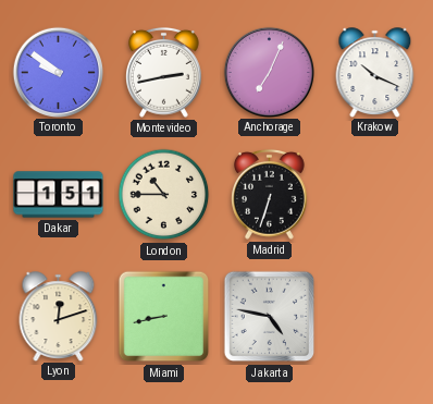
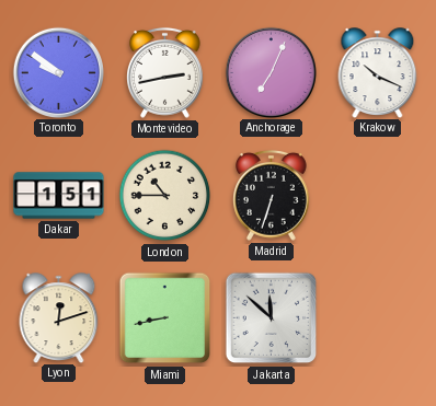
Jakarta: 4:47 -> 11:52 (272, 318)
